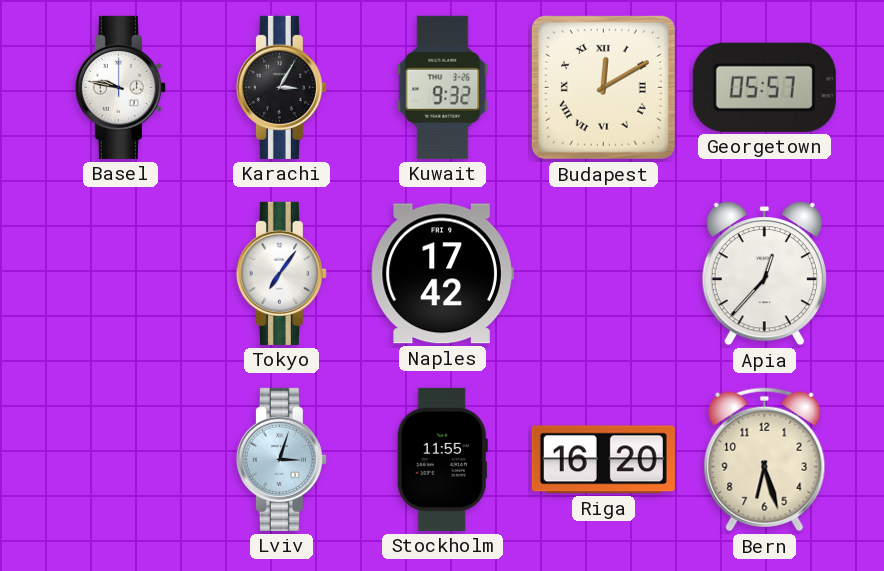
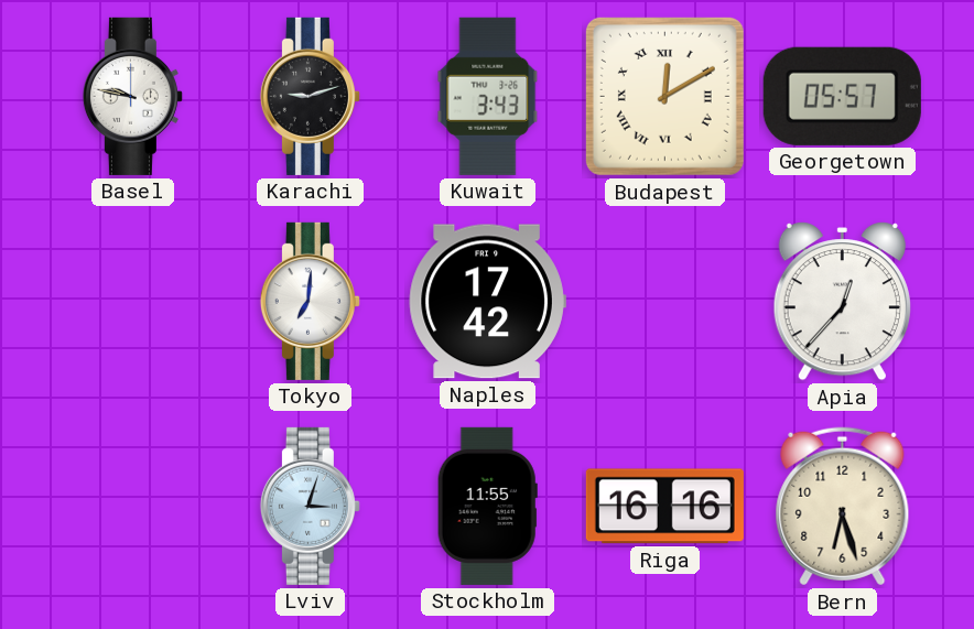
Karachi: 3:05 -> 9:12 (310, 96)
Kuwait: 9:32 -> 3:43 (488, 96)
Tokyo: 7:06 -> 7:01 (310, 301)
Riga: 16:20 -> 16:16 (664, 507)
